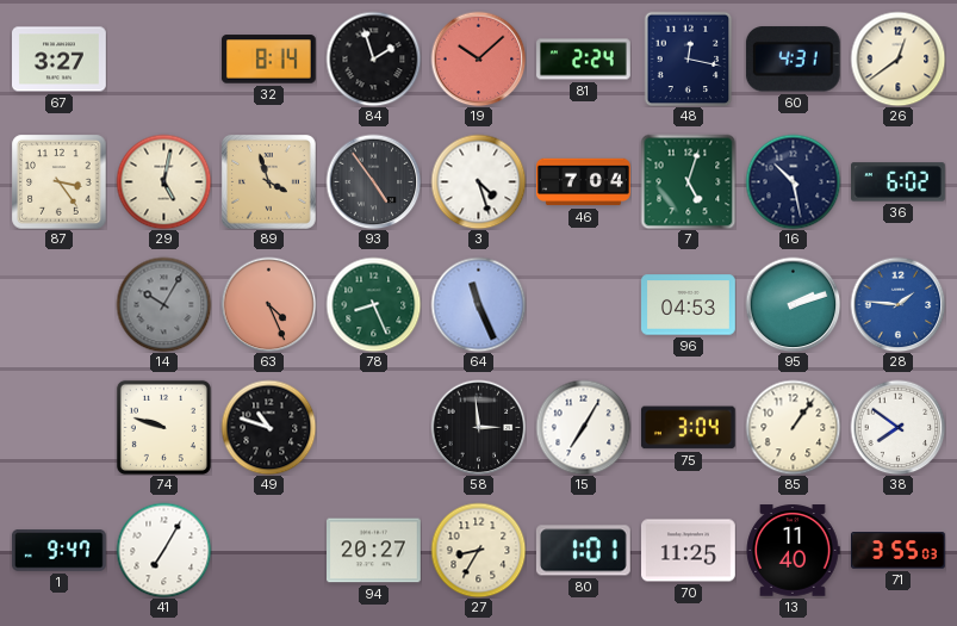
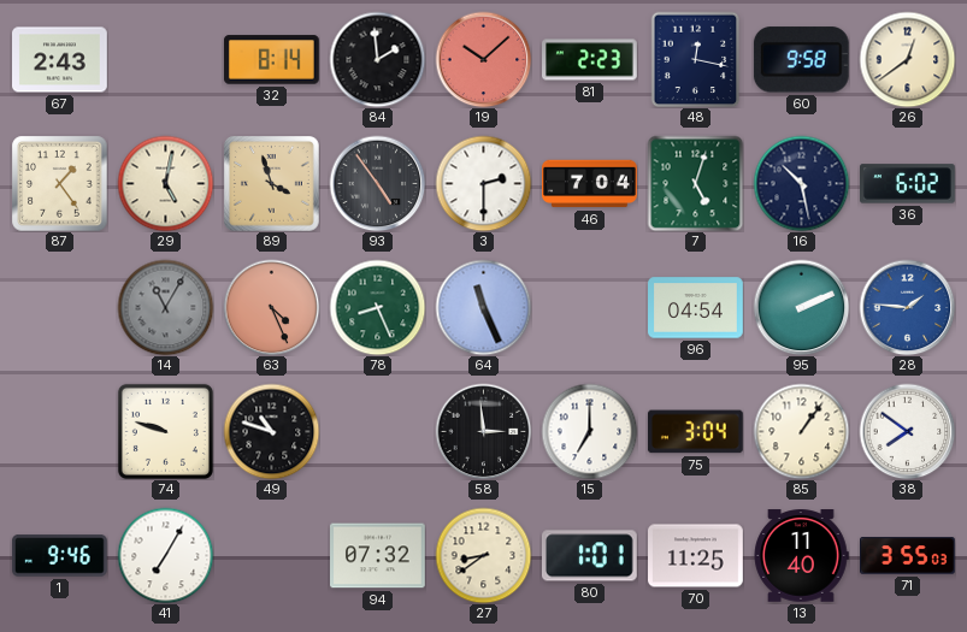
67: 3:27 -> 2:43 (60, 60)
84: 1:57 -> 1:59 (377, 59)
81: 2:24 -> 2:23 (590, 60)
60: 4:31 -> 9:58 (801, 60)
87: 3:24 -> 1:24 (59, 183)
3: 4:27 -> 2:30 (483, 183)
14: 10:05 -> 11:05 (165, 307)
96: 04:53 -> 04:54 (696, 308)
95: 2:12 -> 2:11 (801, 307)
15: 7:05 -> 7:00 (589, 431)
1: 9:47 -> 9:46 (59, 556)
94: 20:27 -> 07:32 (378, 556)
27: 8:35 -> 8:39 (483, 555)
